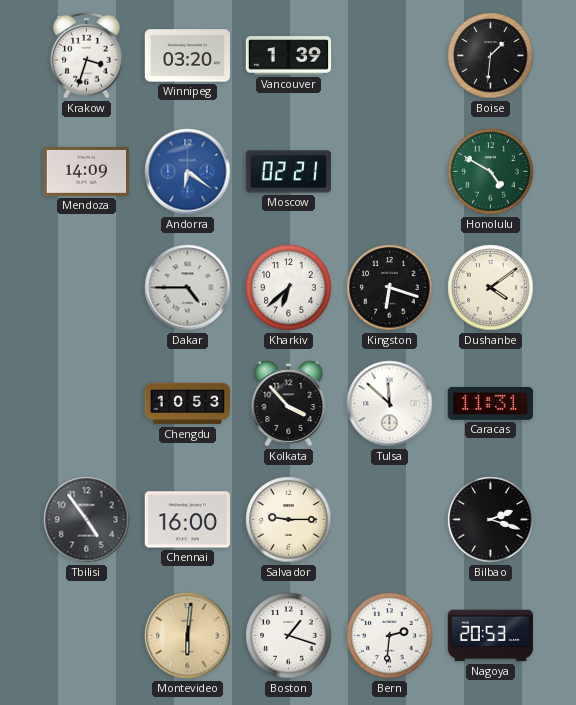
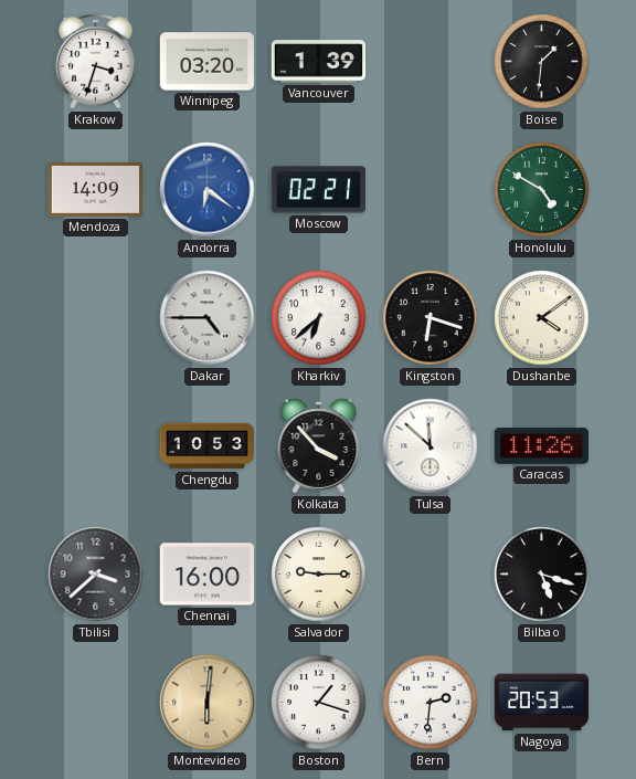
Caracas: 11:31 -> 11:26 (541, 445)
Tbilisi: 4:54 -> 3:38 (96, 575)
Bilbao: 2:18 -> 5:18 (542, 575)
